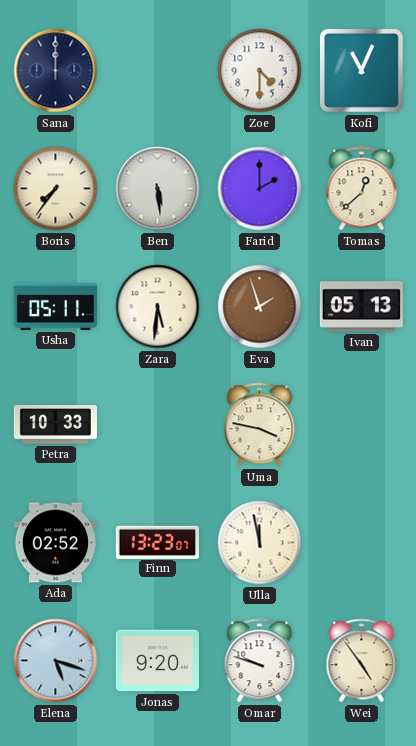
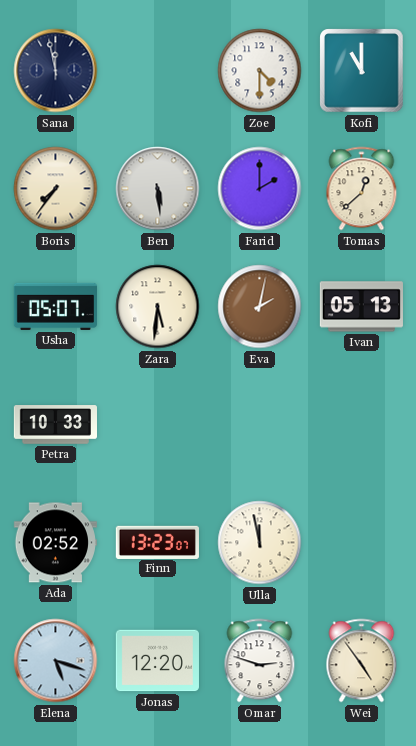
Sana: 12:00 -> 11:58 (56, 71)
Kofi: 11:04 -> 11:00 (362, 71)
Usha: 05:11 -> 05:07 (55, 306)
Eva: 1:57 -> 2:02 (260, 307)
Uma: 3:47 -> none (260, 425)
Jonas: 9:20 -> 12:20 (157, 661)
Omar: 9:48 -> 2:48 (260, 661)
